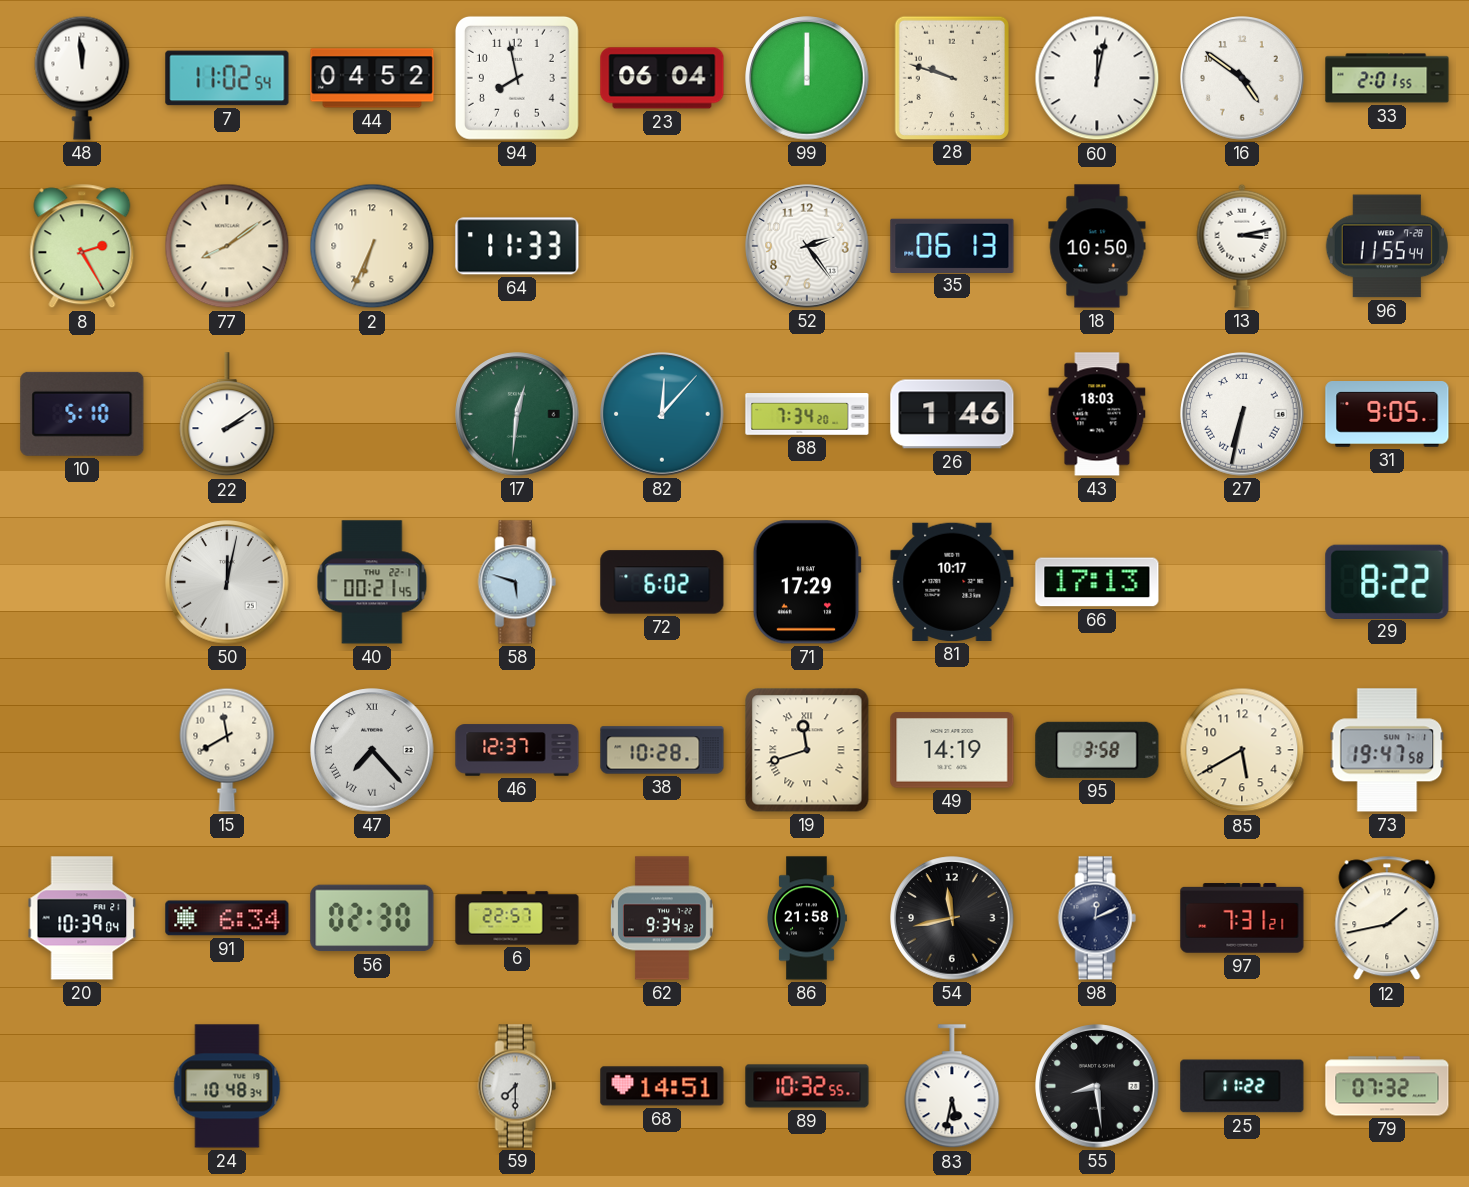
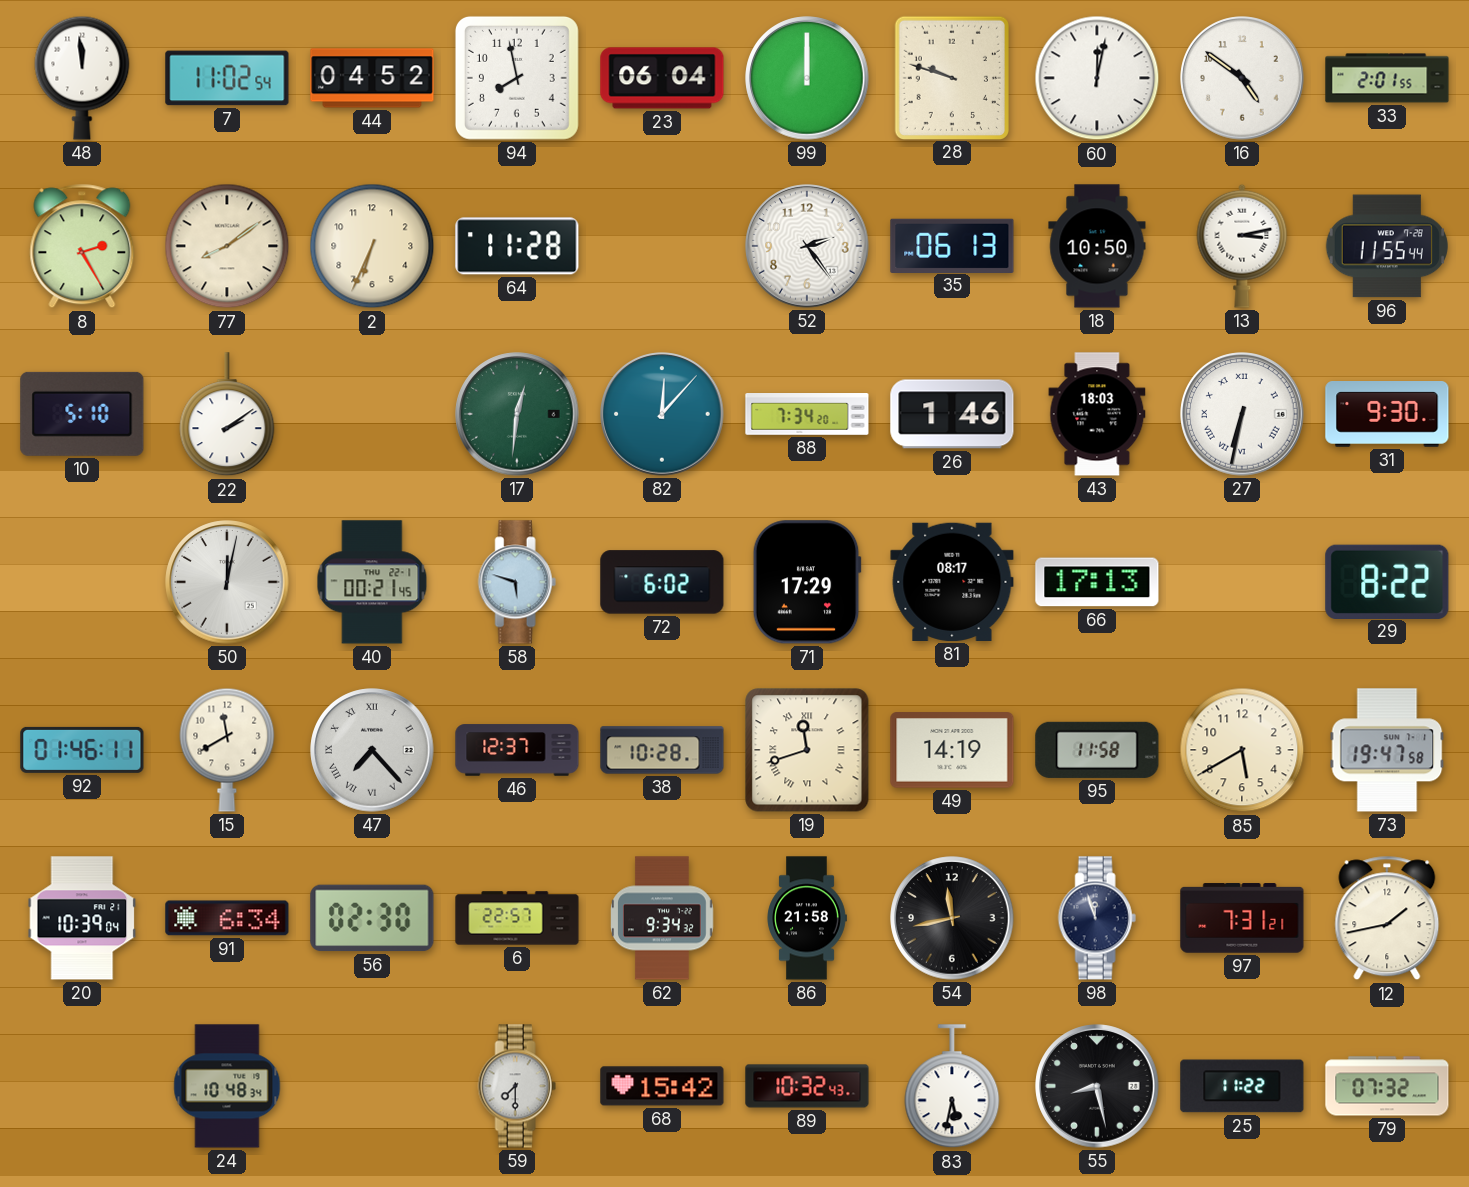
64: 11:33 -> 11:28 (517, 246)
31: 9:05 -> 9:30 (1387, 415)
81: 10:17 -> 08:17 (952, 582)
92: none -> 01:46 (82, 750)
95: 3:58 -> 11:58 (1097, 750)
98: 12:11 -> 11:57 (1097, 918)
68: 14:51 -> 15:42 (662, 1086)
89: 10:32:55 -> 10:32:43 (807, 1086)
55: 8:29 -> 8:28 (1097, 1086)
